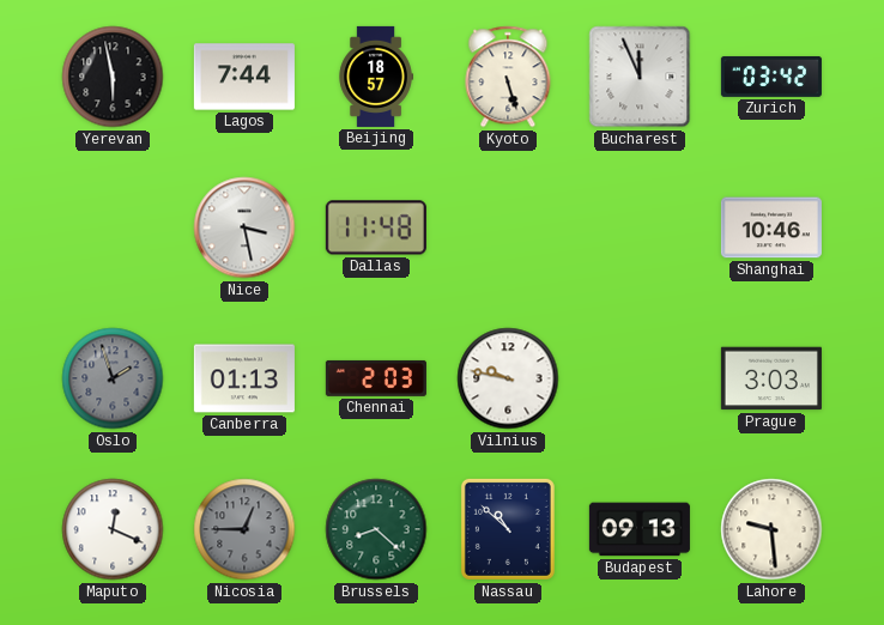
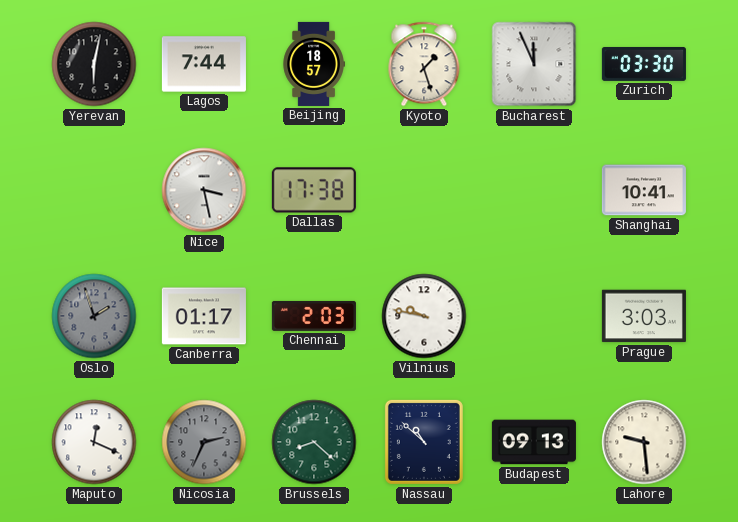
Yerevan: 5:58 -> 6:02 (94, 64)
Kyoto: 5:27 -> 1:27 (424, 64)
Zurich: 03:42 -> 03:30 (644, 64)
Dallas: 11:48 -> 17:38 (314, 190)
Shanghai: 10:46 -> 10:41 (644, 190)
Canberra: 01:13 -> 01:17 (204, 316)
Nicosia: 12:45 -> 2:34 (204, 442)
